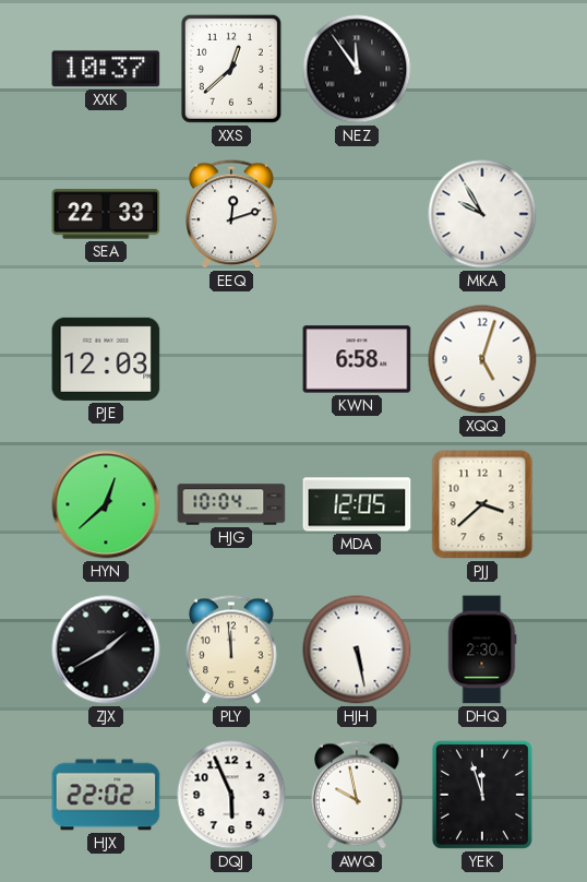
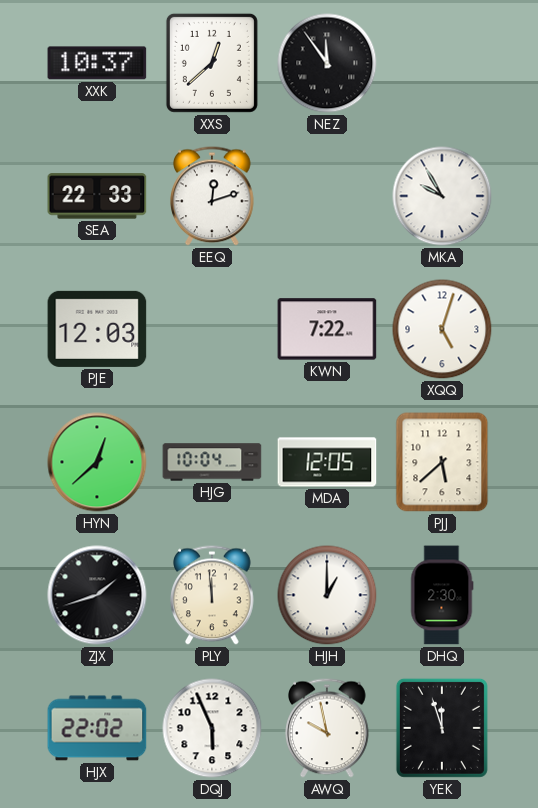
KWN: 6:58 -> 7:22 (327, 329)
PJJ: 3:38 -> 5:38 (442, 462)
ZJX: 1:40 -> 1:42 (97, 595)
HJH: 5:28 -> 1:00 (327, 595)
